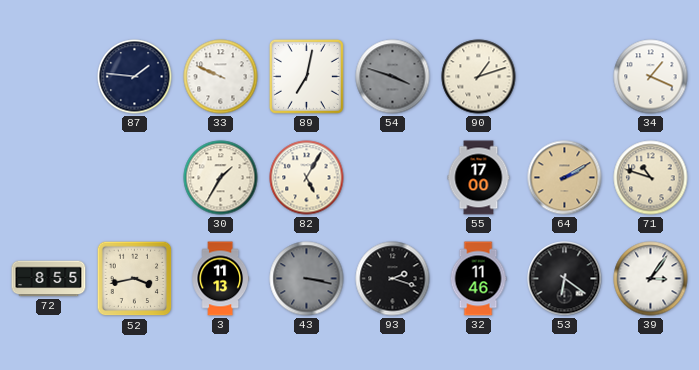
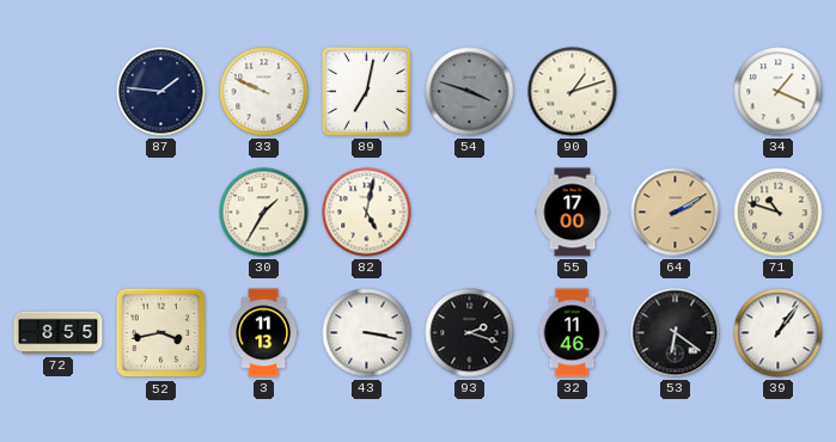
82: 5:05 -> 5:02 (367, 213)
43 dial: grey -> white (367, 333)
39: 3:06 -> 1:06 (779, 333)
